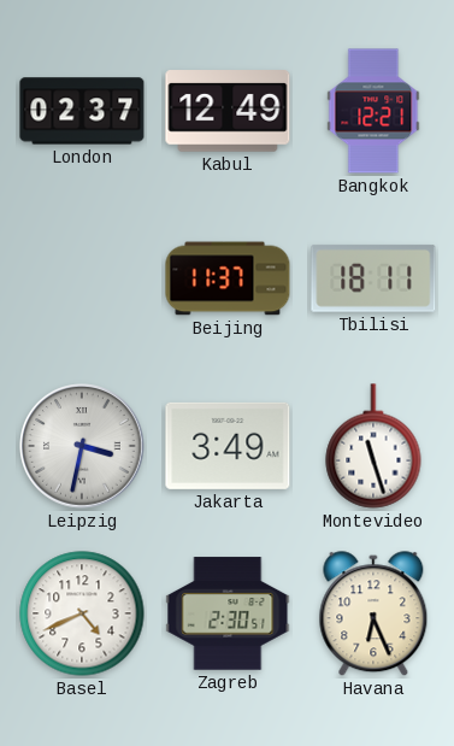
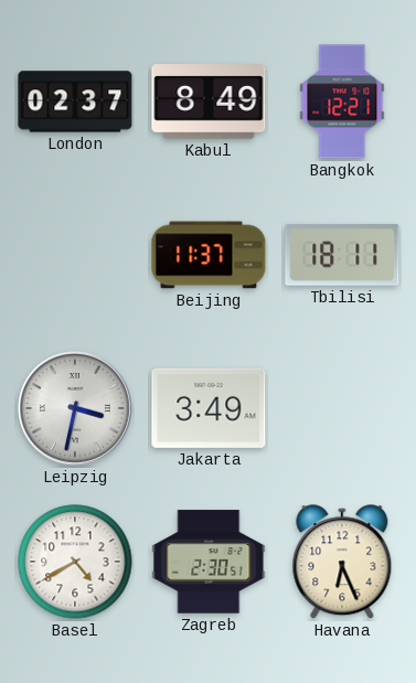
Kabul: 12:49 -> 8:49 (209, 102)
Montevideo: 11:27 -> none (373, 446)
Basel: 4:41 -> 4:40 (75, 562)
